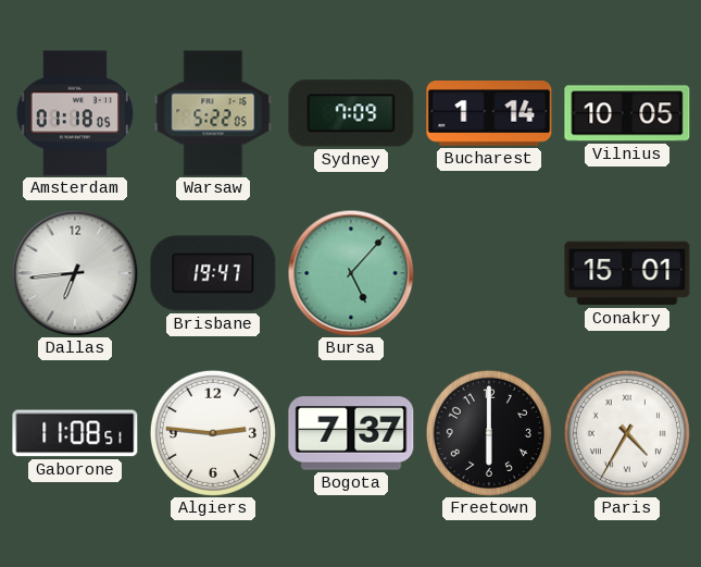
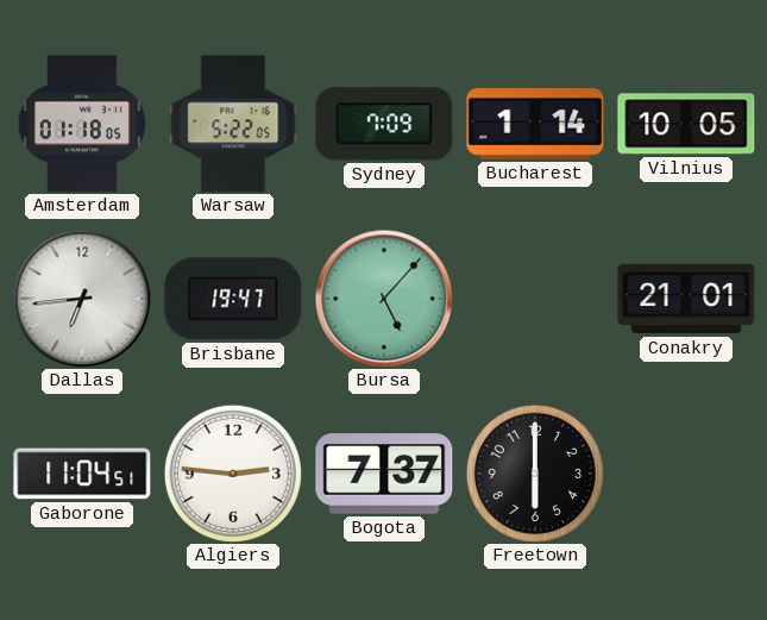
Conakry: 15:01 -> 21:01 (686, 299)
Gaborone: 11:08 -> 11:04 (82, 474)
Paris: 4:35 -> none (627, 433)
